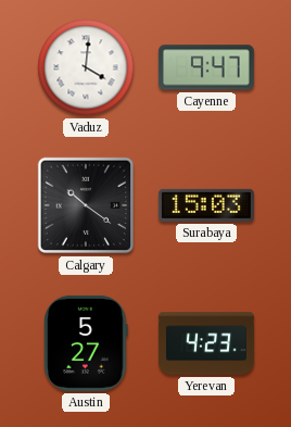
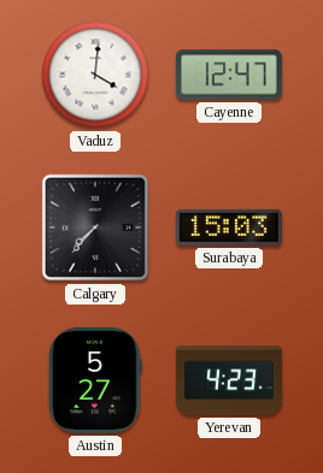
Cayenne: 9:47 -> 12:47 (229, 75)
Calgary: 10:21 -> 7:37 (95, 227)
